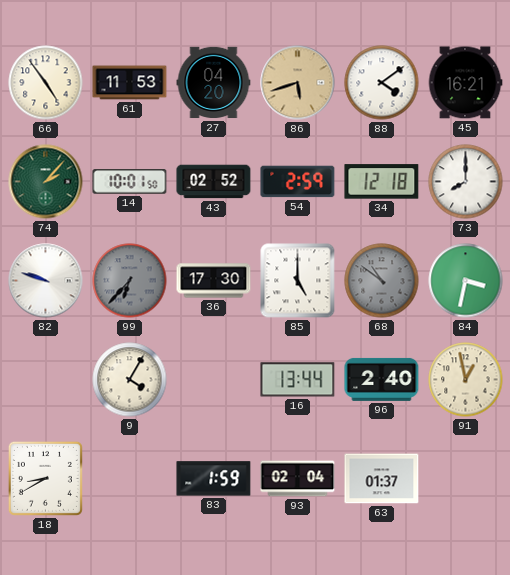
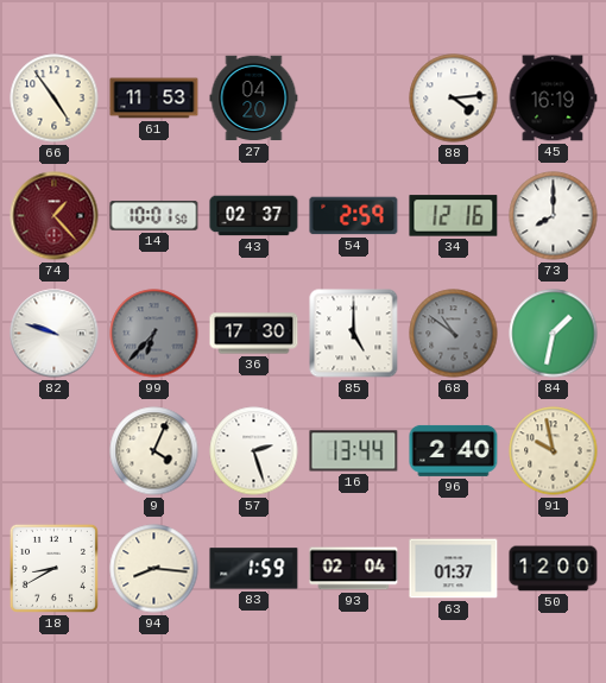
86: 5:42 -> none (298, 83)
88: 4:09 -> 4:14 (454, 99)
45: 16:21 -> 16:19 (553, 99)
74: 2:07 -> 1:23 (55, 216)
74 dial: green -> burgundy (55, 216)
43: 02:52 -> 02:37 (254, 216)
34: 12:18 -> 12:16 (454, 216)
84: 3:32 -> 1:32 (554, 334)
9: 4:05 -> 4:04 (154, 451)
57: none -> 2:27 (254, 451)
91: 12:58 -> 9:58 (554, 451)
94: none -> 8:16 (154, 569)
50: none -> 12:00 (554, 569)
